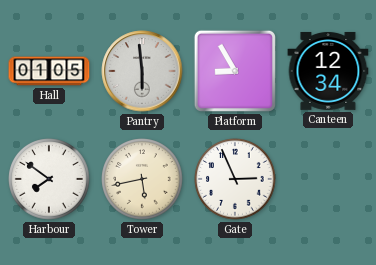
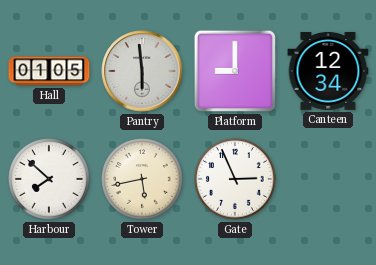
Platform: 8:55 -> 9:00 (235, 71)
Harbour: 7:51 -> 7:52 (49, 179)
